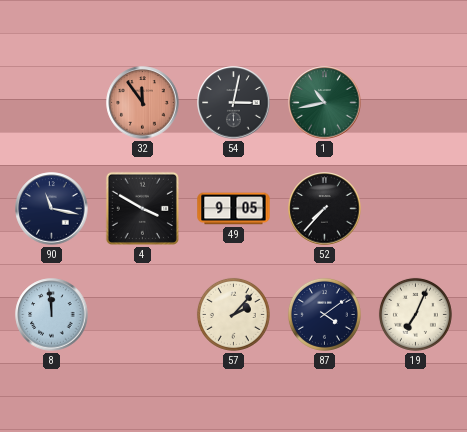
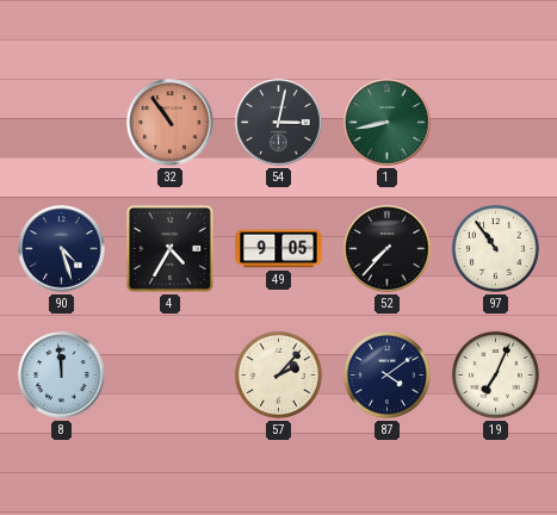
32: 11:54 -> 10:54 (171, 123)
1: 10:43 -> 8:43 (388, 123)
90: 11:17 -> 4:27 (62, 249)
4: 3:50 -> 4:35 (169, 248)
97: none -> 10:54 (495, 248)
